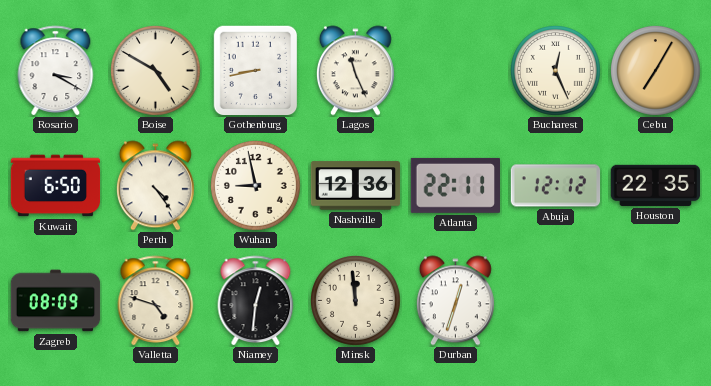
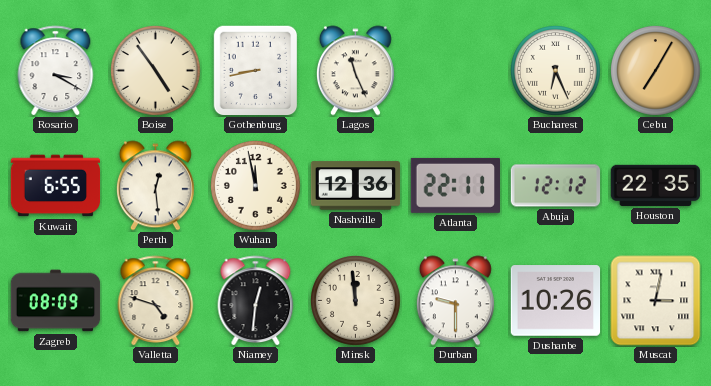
Boise: 4:50 -> 4:54 (156, 71)
Bucharest: 12:26 -> 6:26 (556, 71)
Kuwait: 6:50 -> 6:55 (56, 186)
Perth: 4:24 -> 12:29 (155, 186)
Wuhan: 8:58 -> 11:58 (256, 186)
Durban: 12:33 -> 9:30 (455, 301)
Dushanbe: none -> 10:26 (556, 301)
Muscat: none -> 3:02 (656, 301)
